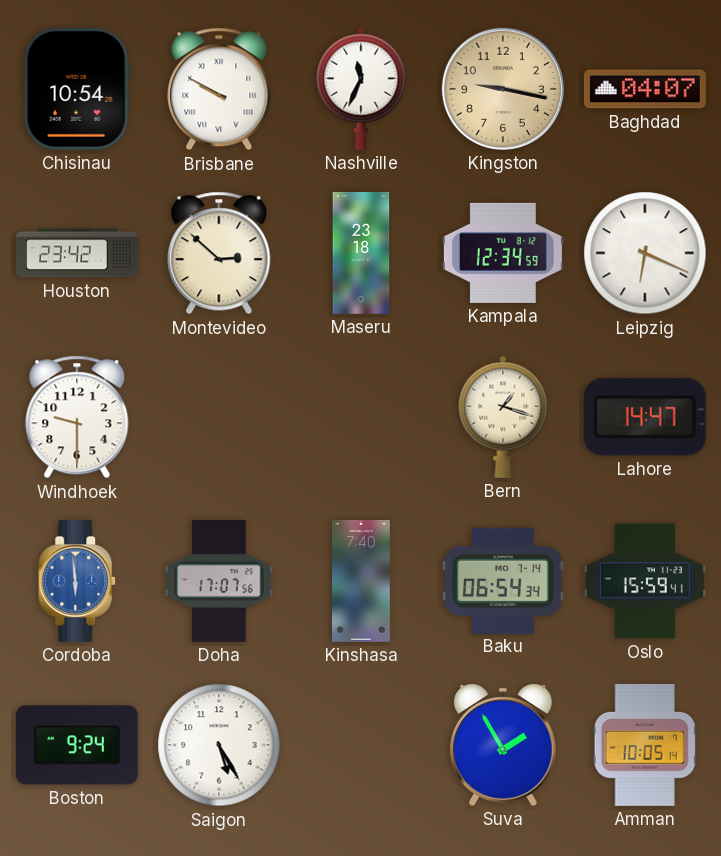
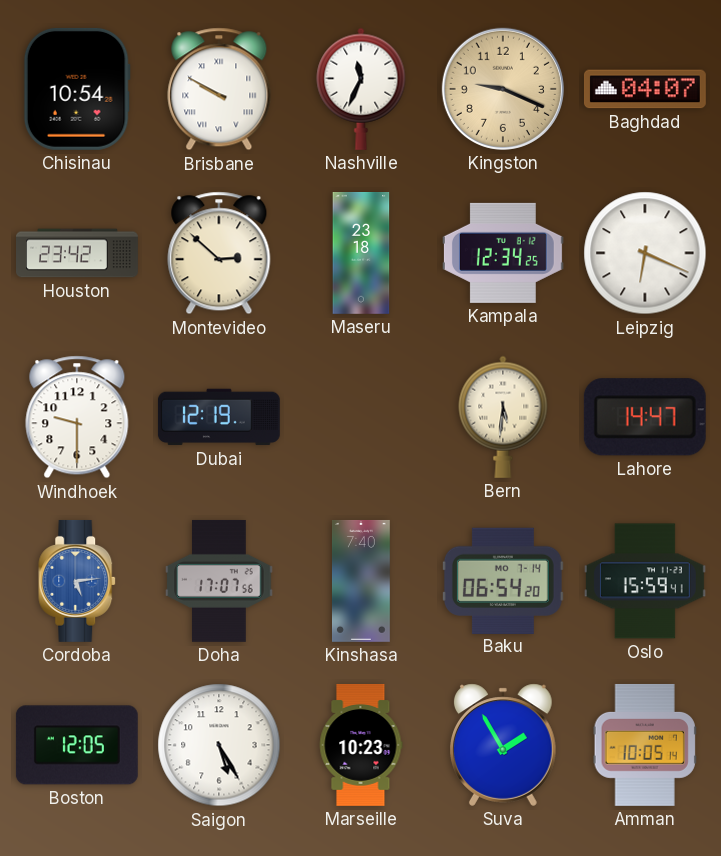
Kingston: 9:17 -> 9:19 (503, 89)
Kampala: 12:34:59 -> 12:34:25 (503, 253)
Dubai: none -> 12:19 (219, 417)
Bern: 1:18 -> 5:31 (503, 417)
Cordoba: 5:59 -> 5:14 (78, 581)
Baku: 06:54:34 -> 06:54:20 (503, 580)
Boston: 9:24 -> 12:05 (77, 745)
Marseille: none -> 10:23 (361, 745)
